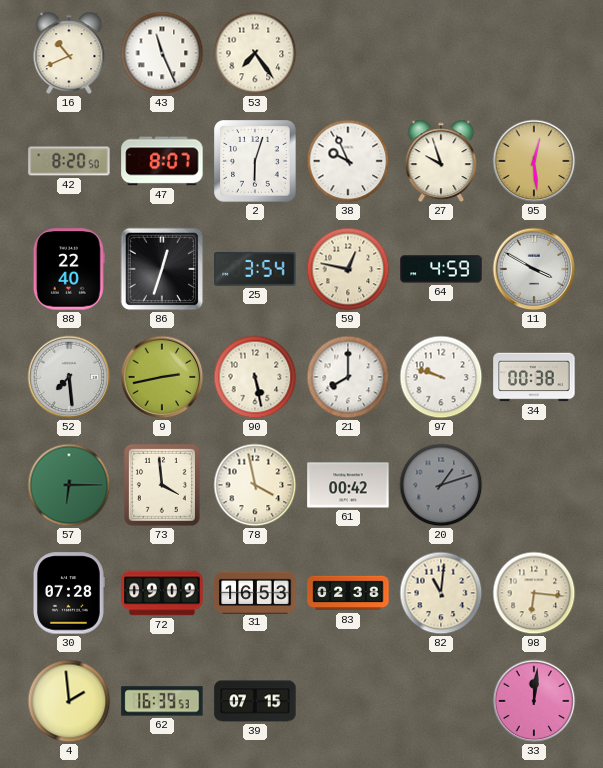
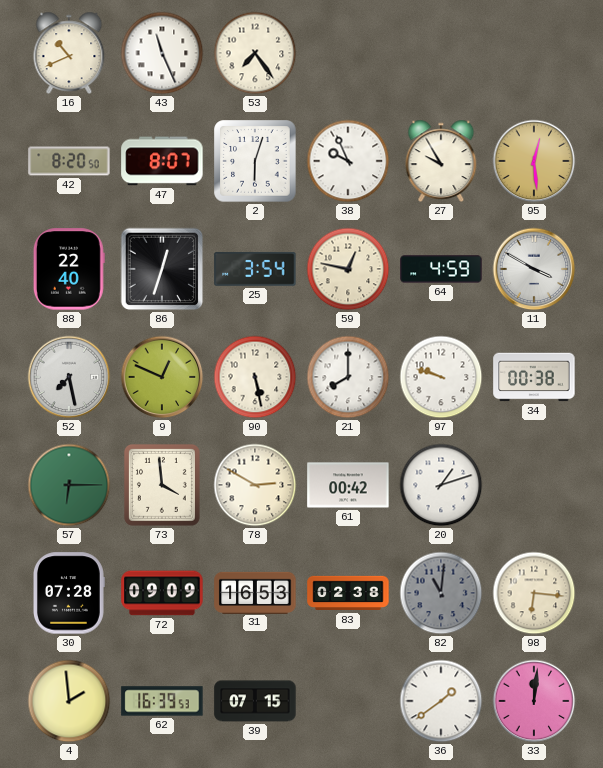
27: 9:57 -> 9:55 (441, 161)
52: 7:29 -> 7:28 (69, 377)
9: 2:43 -> 12:49 (162, 377)
78: 3:58 -> 2:50 (255, 485)
20 dial: grey -> white (441, 485)
82 dial: cream -> grey (441, 593)
36: none -> 1:39 (441, 701)
